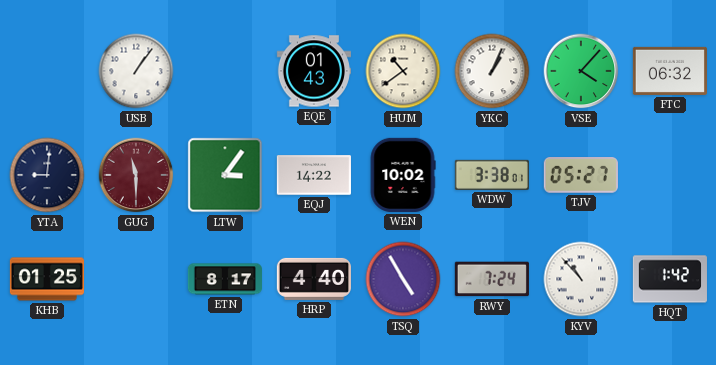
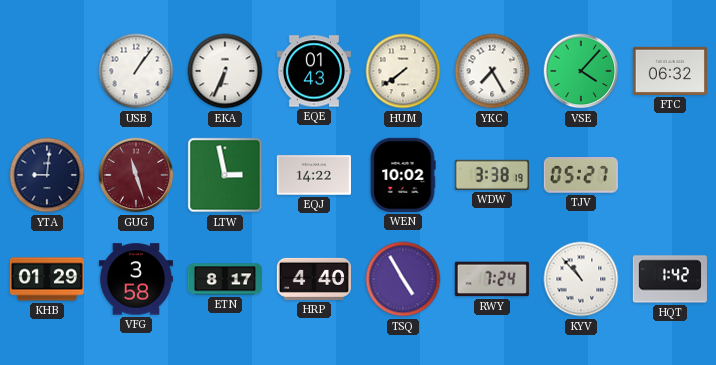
EKA: none -> 6:34 (225, 71)
HUM: 10:39 -> 7:39 (403, 71)
YKC: 1:04 -> 7:25 (492, 71)
GUG: 11:30 -> 11:27 (136, 175)
LTW: 3:06 -> 2:58 (225, 175)
WDW: 3:38:01 -> 3:38:19 (492, 175)
KHB: 01:25 -> 01:29 (46, 279)
VFG: none -> 3:58 (136, 279)
